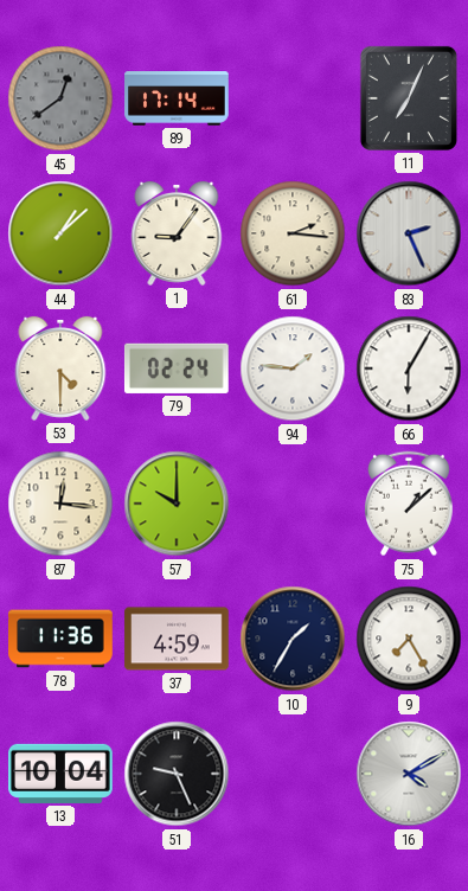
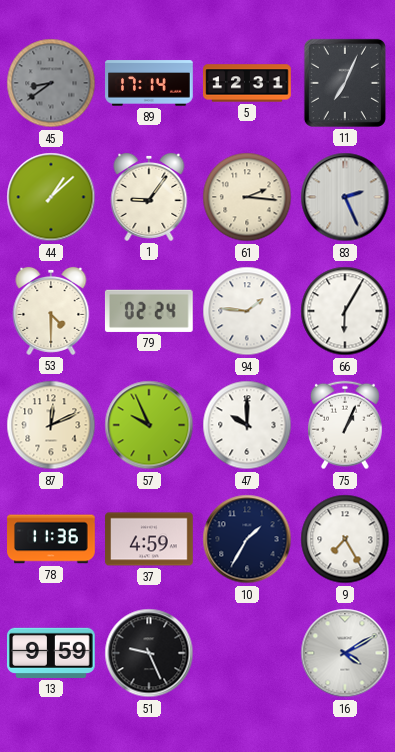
45: 12:39 -> 8:39 (51, 83)
5: none -> 12:31 (247, 83)
87: 12:16 -> 12:11 (51, 425)
57: 10:00 -> 9:56 (149, 425)
47: none -> 10:00 (247, 425)
75: 1:08 -> 1:04 (345, 425)
13: 10:04 -> 9:59 (52, 653)
